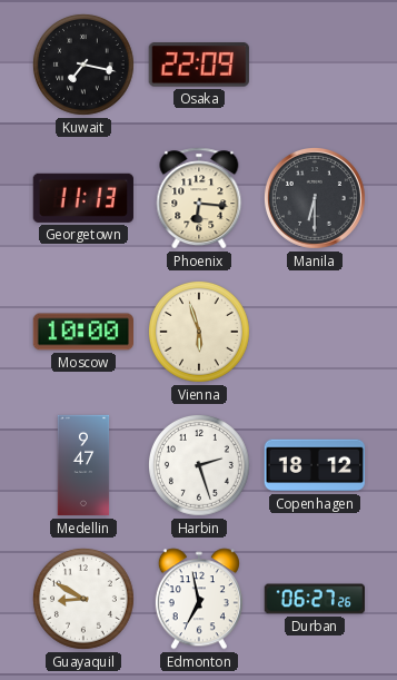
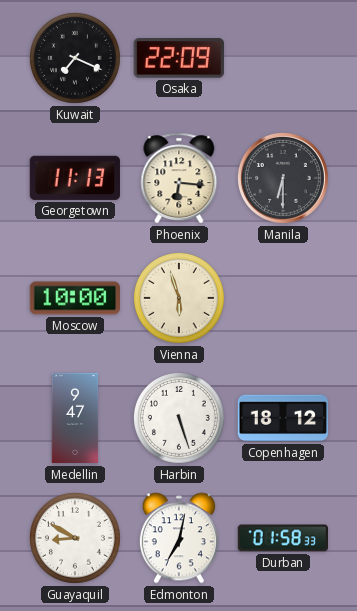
Kuwait: 7:17 -> 7:19 (76, 58)
Harbin: 2:27 -> 5:27 (180, 418)
Edmonton: 6:58 -> 7:02 (179, 538)
Durban: 06:27 -> 01:58 (282, 538)
